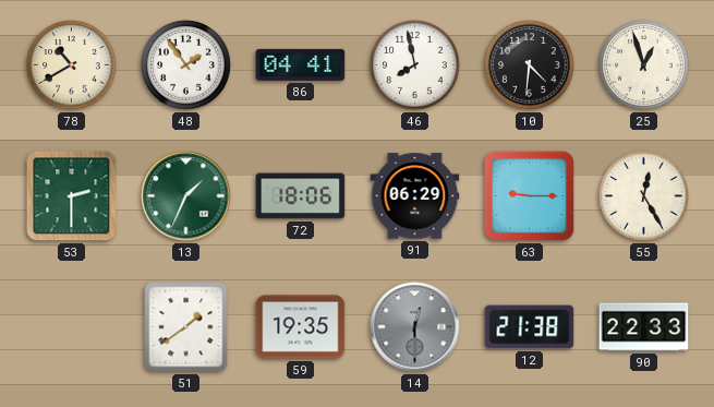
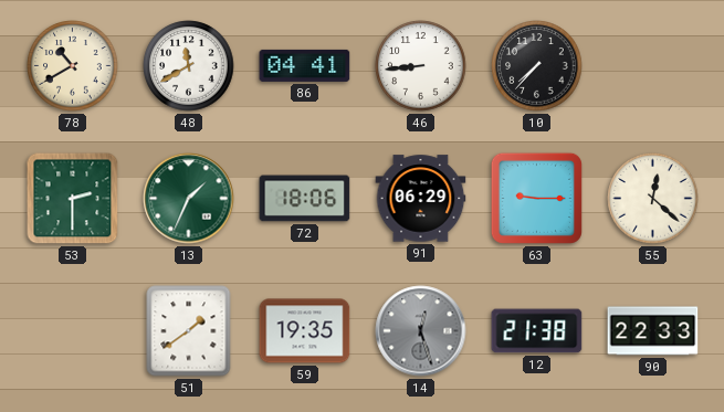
48: 1:54 -> 11:40 (189, 66)
46: 7:58 -> 8:44 (421, 66)
10: 4:31 -> 7:37 (537, 66)
25: 12:57 -> none (644, 65)
55: 12:25 -> 12:22 (653, 199)
14: 12:30 -> 12:27 (421, 331)
